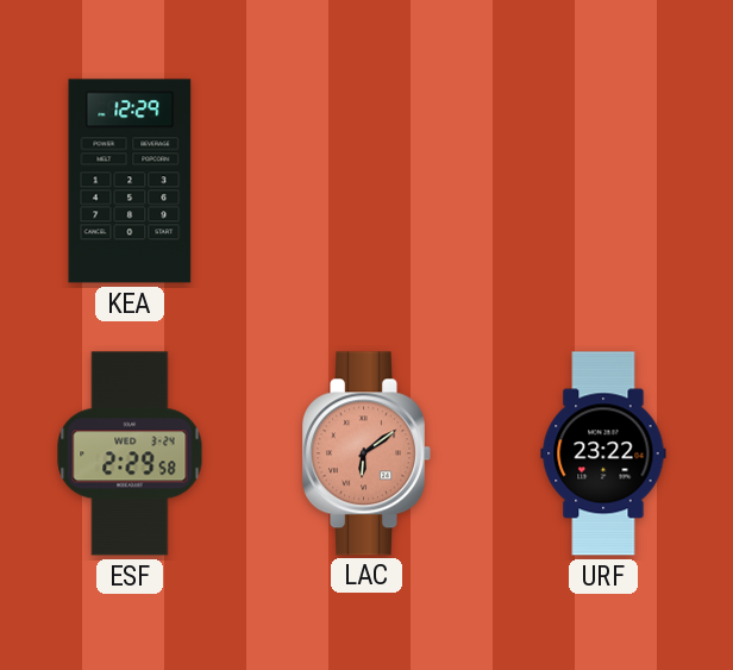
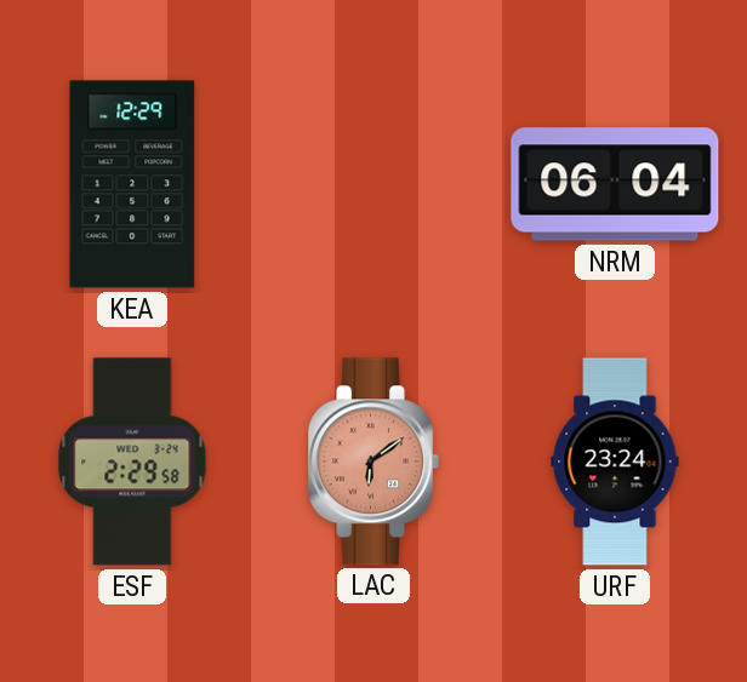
NRM: none -> 06:04 (615, 184)
URF: 23:22 -> 23:24 (615, 462)
